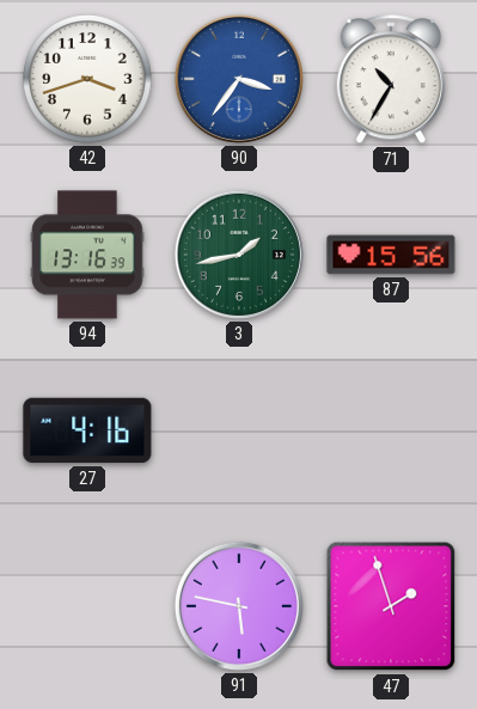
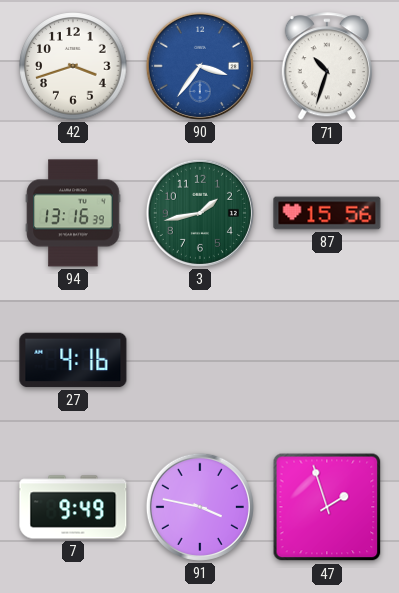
71: 10:35 -> 10:33 (327, 67)
7: none -> 9:49 (73, 507)
91: 5:47 -> 3:47 (200, 507)
